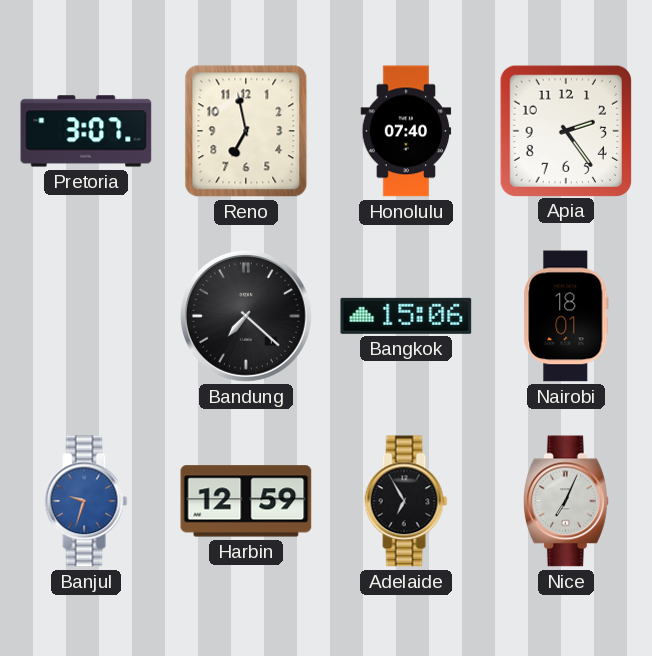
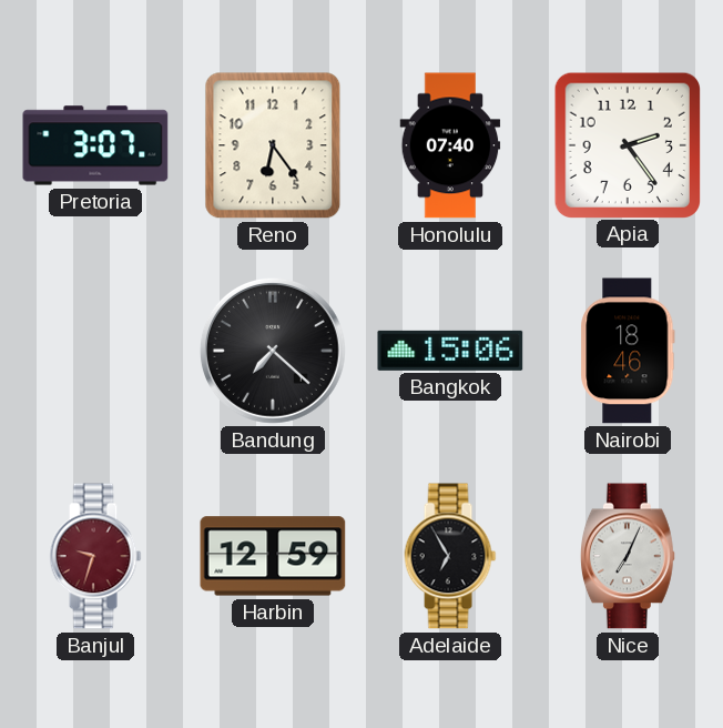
Reno: 6:58 -> 6:24 (273, 145)
Nairobi: 18:01 -> 18:46 (628, 351)
Banjul dial: blue -> burgundy (95, 556)
